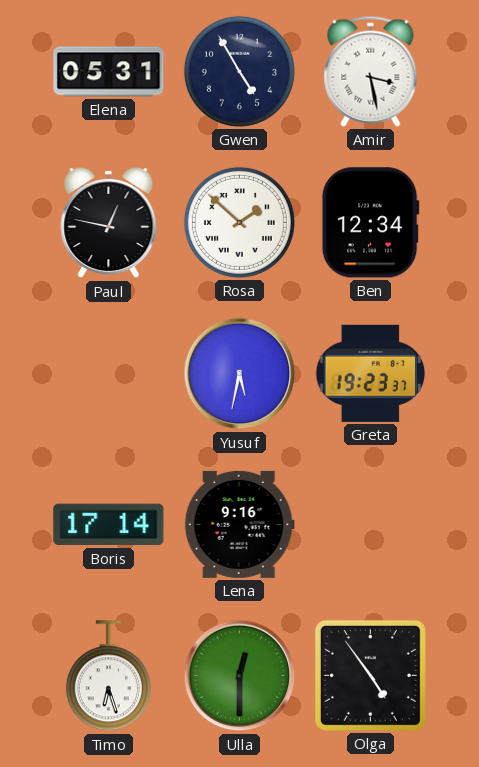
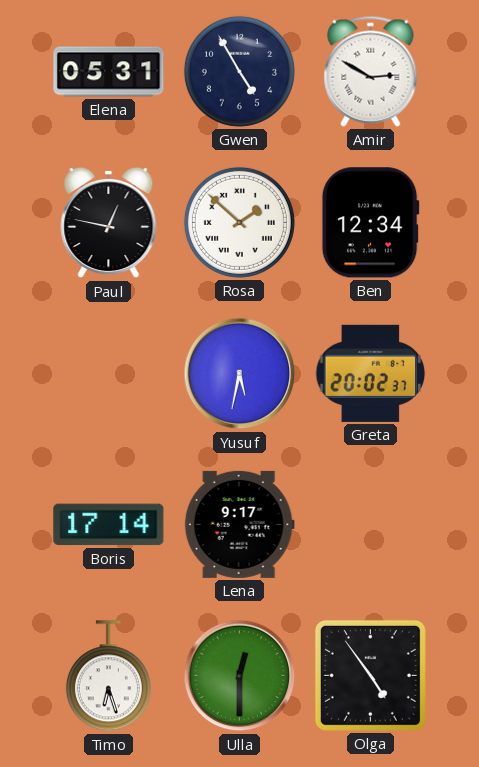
Amir: 3:28 -> 2:50 (371, 71)
Greta: 19:23 -> 20:02 (371, 373)
Lena: 9:16 -> 9:17 (239, 524)
